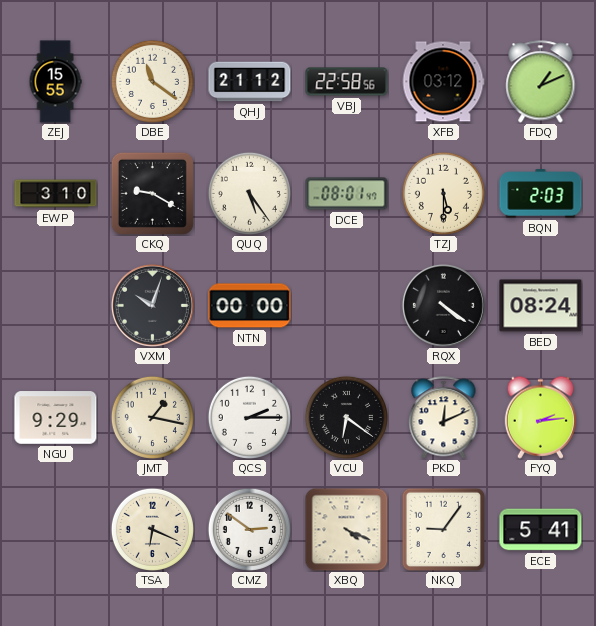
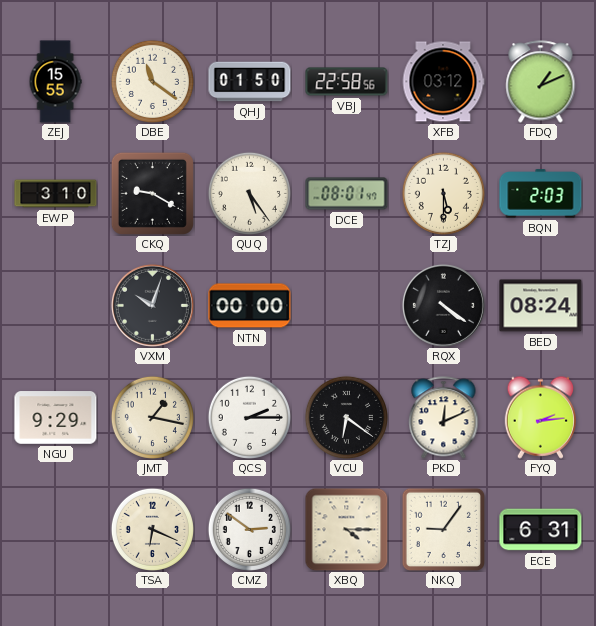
QHJ: 21:12 -> 01:50 (250, 82)
XBQ: 4:19 -> 4:15 (346, 529)
ECE: 5:41 -> 6:31 (541, 530)
